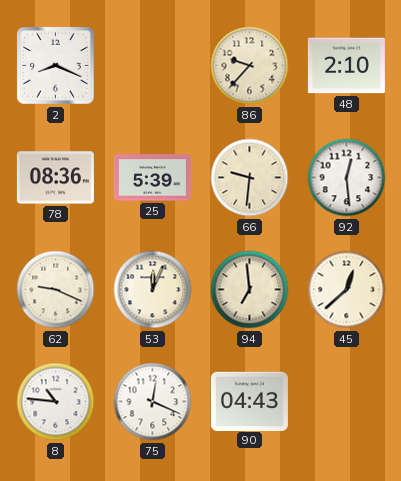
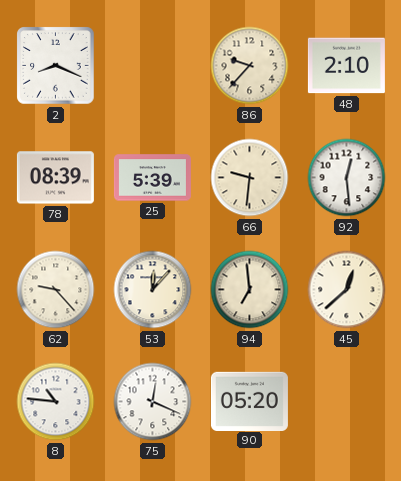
78: 08:36 -> 08:39 (55, 178)
62: 9:19 -> 9:23 (56, 290)
53: 12:04 -> 12:07 (153, 290)
90: 04:43 -> 05:20 (249, 401)
